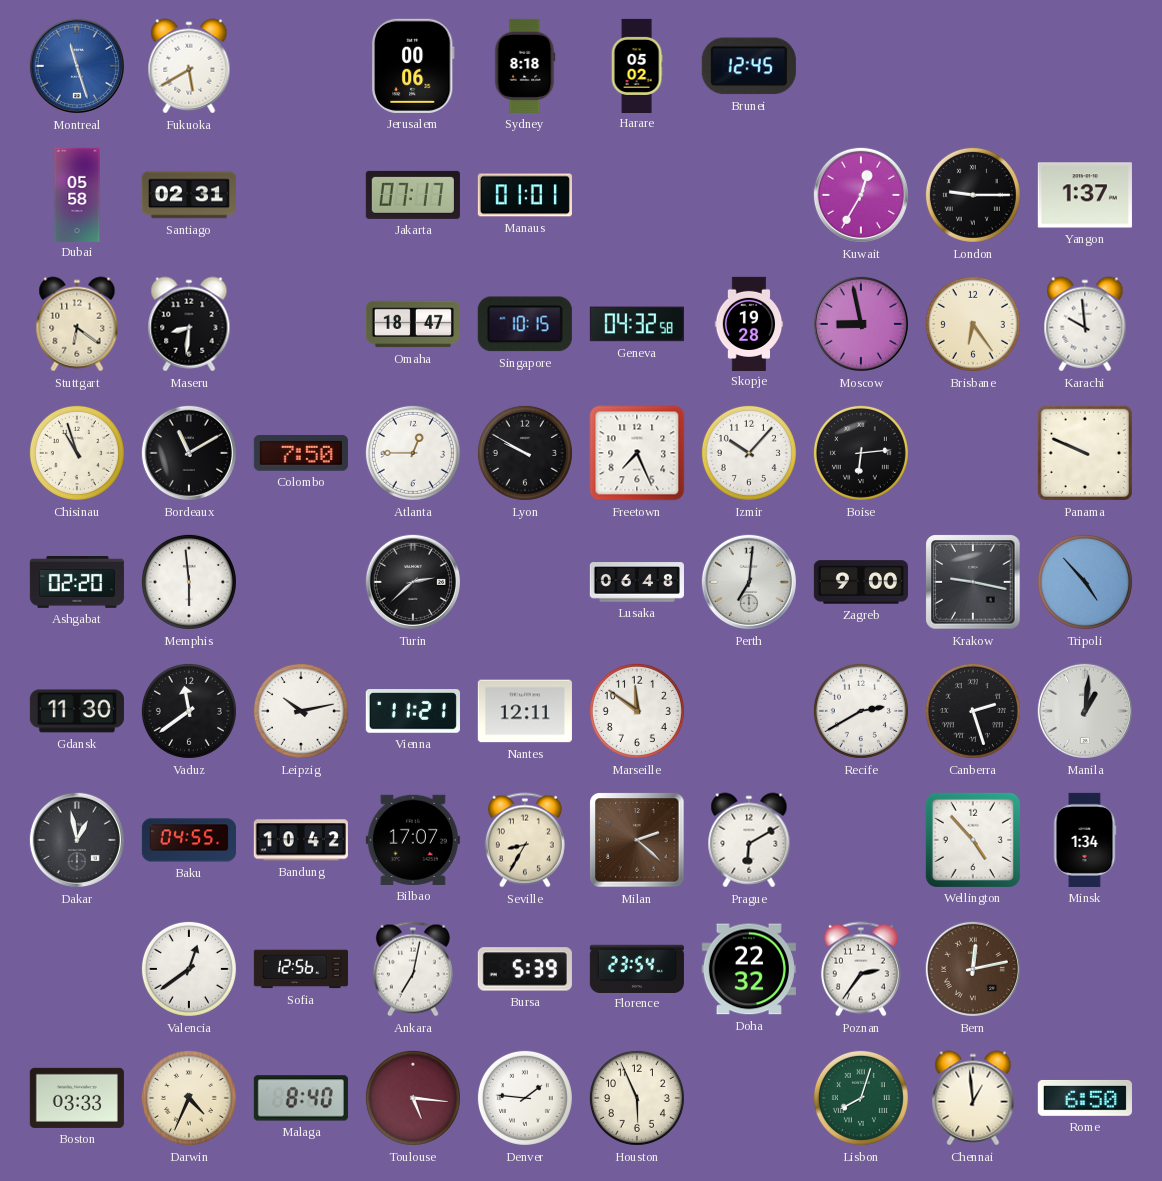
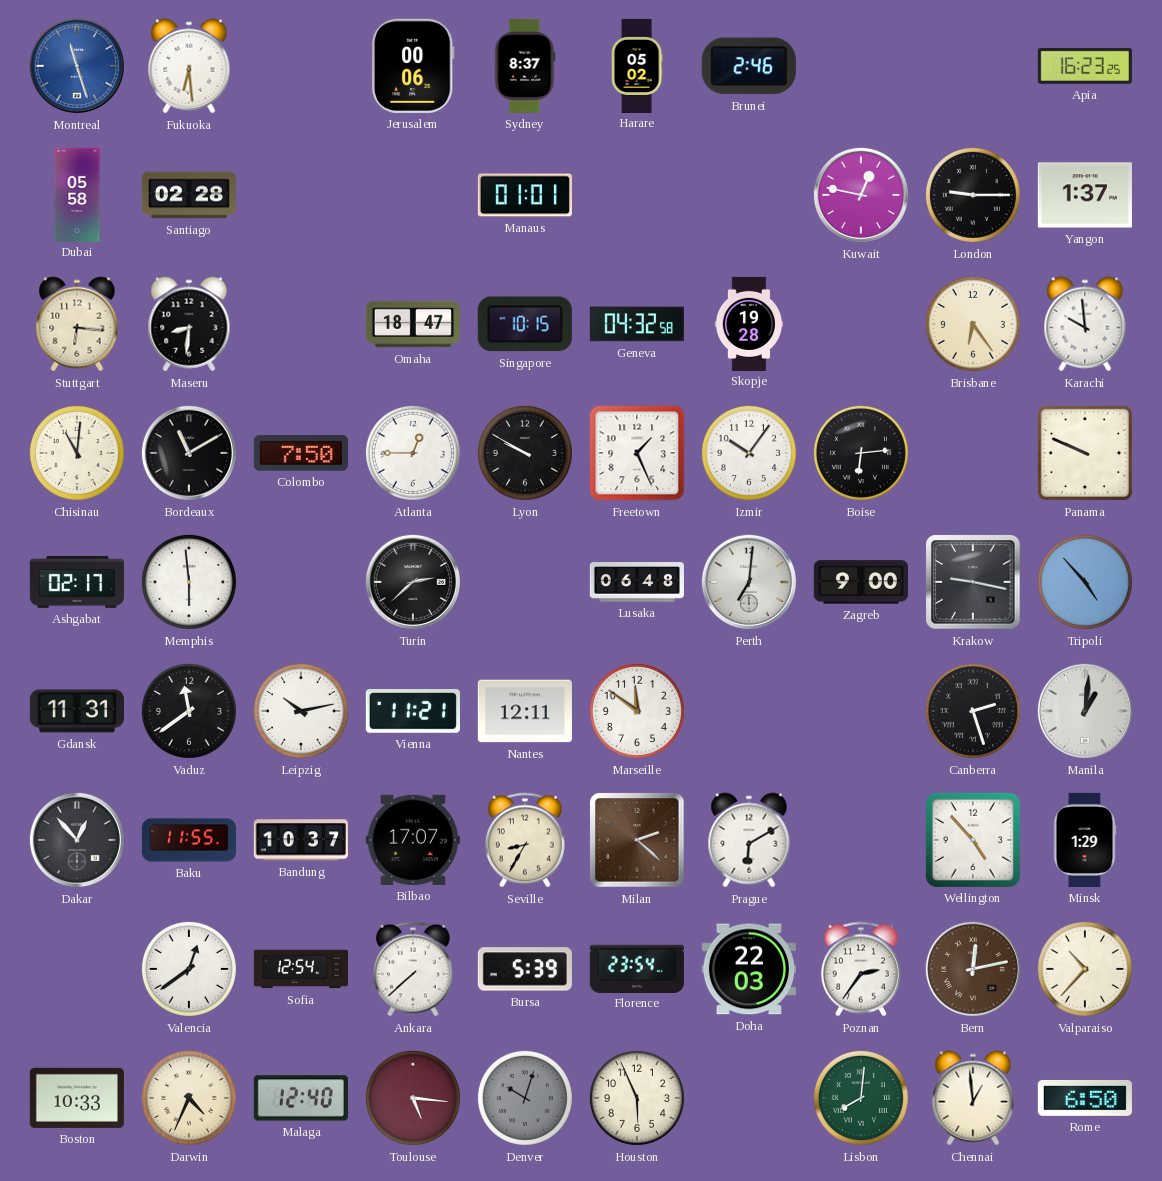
Fukuoka: 5:40 -> 6:29 (189, 66)
Sydney: 8:18 -> 8:37 (525, 66)
Brunei: 12:45 -> 2:46 (749, 66)
Apia: none -> 16:23 (1085, 66)
Santiago: 02:31 -> 02:28 (189, 195)
Jakarta: 07:17 -> none (413, 195)
Kuwait: 12:35 -> 12:47 (861, 195)
Stuttgart: 6:21 -> 6:16 (77, 324)
Moscow: 8:58 -> none (861, 324)
Chisinau: 10:57 -> 11:01 (77, 453)
Freetown: 7:26 -> 1:26 (637, 453)
Izmir: 10:07 -> 10:06 (749, 453)
Ashgabat: 02:20 -> 02:17 (76, 583)
Gdansk: 11:30 -> 11:31 (77, 711)
Recife: 2:40 -> none (861, 711)
Dakar: 12:58 -> 12:53 (77, 840)
Baku: 04:55 -> 11:55 (188, 840)
Bandung: 10:42 -> 10:37 (301, 840)
Minsk: 1:34 -> 1:29 (1085, 840)
Sofia: 12:56 -> 12:54 (301, 969)
Ankara: 7:02 -> 7:38 (413, 969)
Doha: 22:32 -> 22:03 (749, 969)
Valparaiso: none -> 10:37 (1085, 969)
Boston: 03:33 -> 10:33 (77, 1098)
Malaga: 8:40 -> 12:40 (301, 1098)
Denver: 1:46 -> 10:03 (525, 1098)
Denver dial: white -> grey (525, 1098)
Lisbon: 8:03 -> 8:01 (861, 1098)
